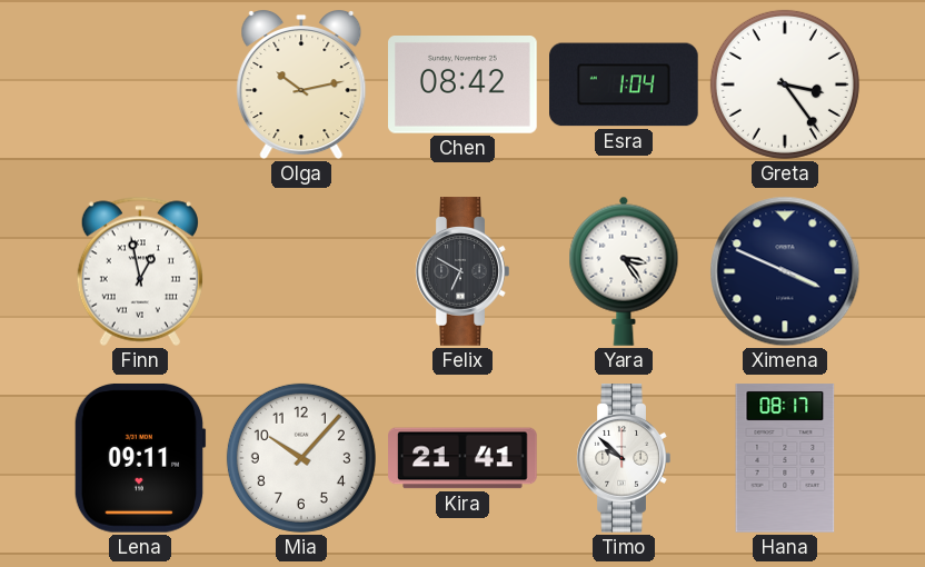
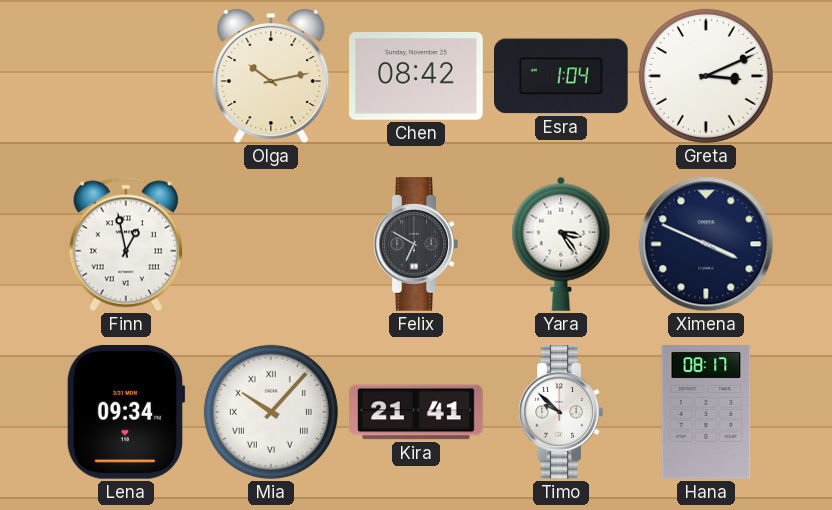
Greta: 3:24 -> 3:11 (706, 76)
Lena: 09:11 -> 09:34 (126, 412)
Mia numerals: Arabic -> Roman (271, 412)
